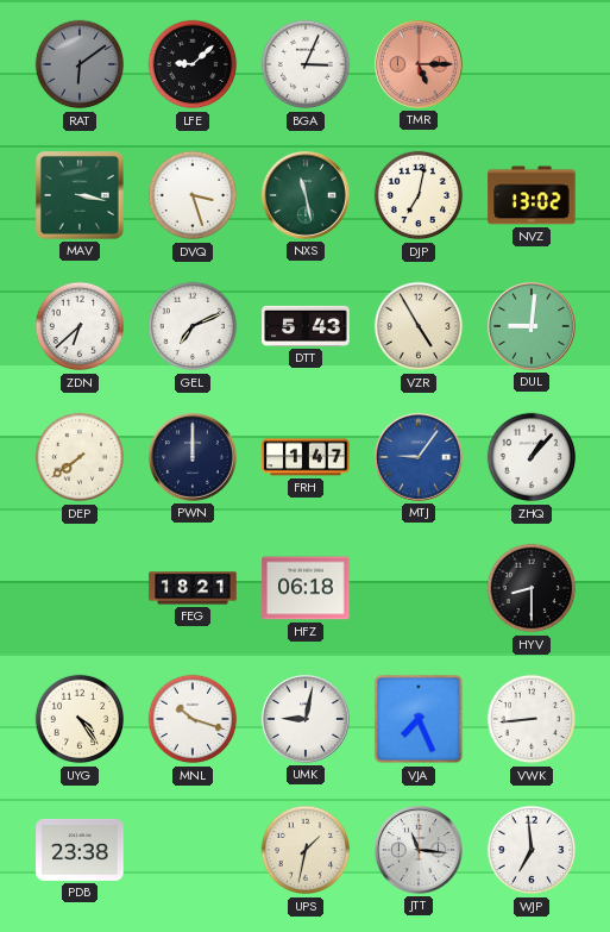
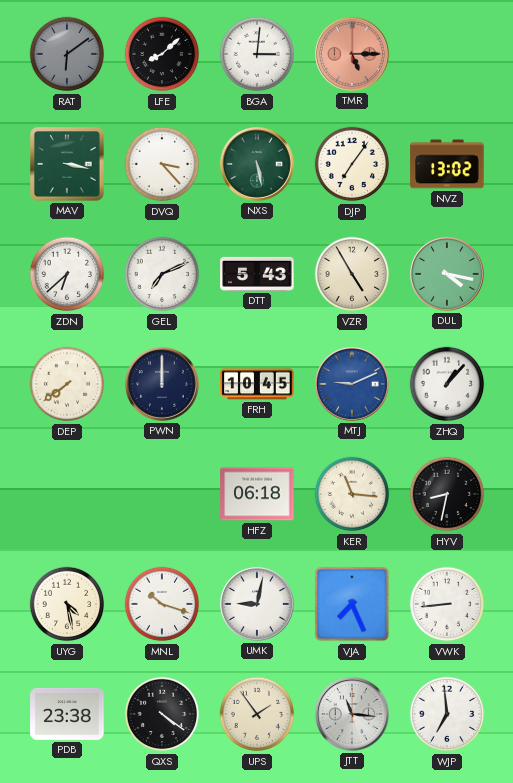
LFE: 9:08 -> 8:08 (162, 54)
BGA: 3:04 -> 3:01 (257, 54)
DVQ: 3:27 -> 3:23 (162, 164)
NXS: 11:28 -> 5:28 (257, 164)
DJP: 7:02 -> 7:06 (352, 164)
DUL: 9:01 -> 4:17 (447, 274)
FRH: 1:47 -> 10:45 (257, 384)
MTJ: 9:06 -> 9:11 (352, 384)
FEG: 18:21 -> none (193, 588)
KER: none -> 11:16 (352, 494)
HYV: 8:30 -> 8:32 (447, 494)
UYG: 4:24 -> 4:28 (67, 604)
QXS: none -> 4:21 (162, 714)
UPS: 1:32 -> 1:54 (257, 714)
